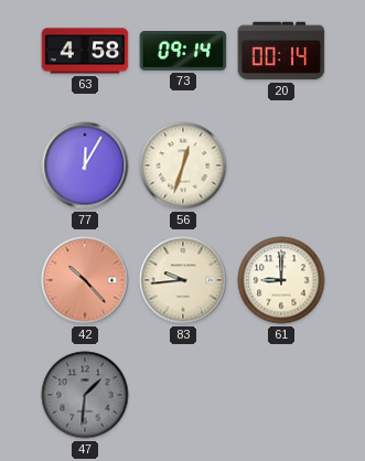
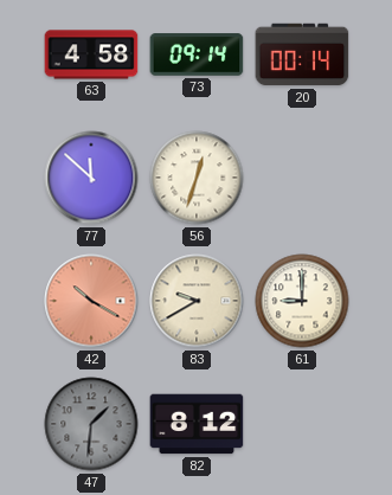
77: 12:05 -> 11:52 (91, 178)
42: 10:23 -> 10:20 (91, 301)
83: 9:44 -> 9:40 (197, 301)
82: none -> 8:12 (197, 424)
